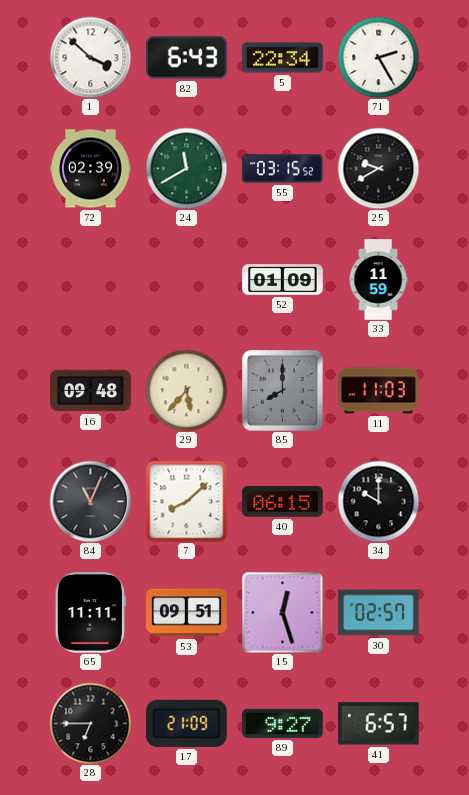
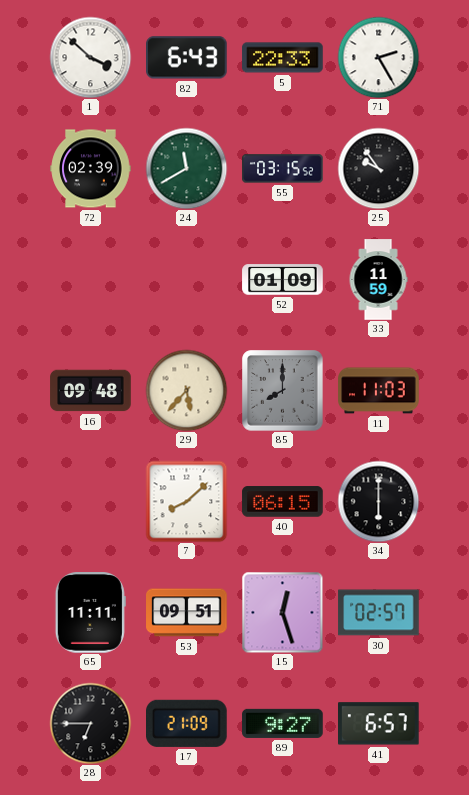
5: 22:34 -> 22:33 (283, 58)
25: 9:40 -> 9:54 (378, 168)
84: 11:04 -> none (90, 501)
34: 10:00 -> 6:00 (378, 501)
